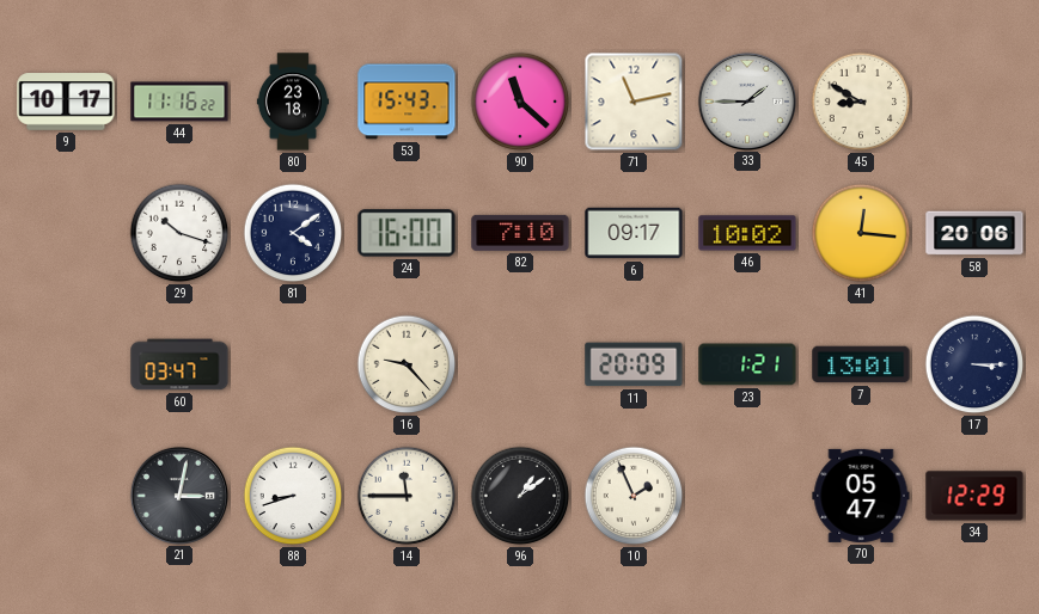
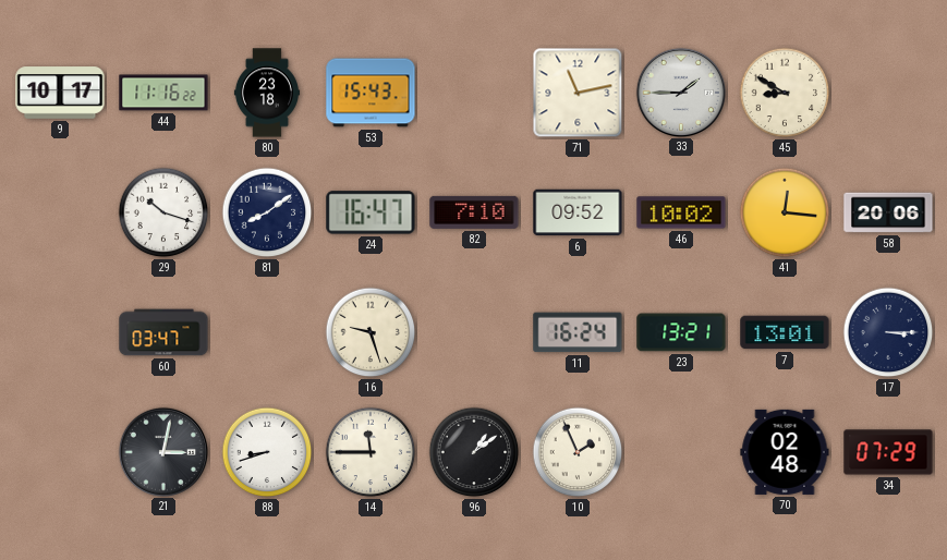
90: 11:22 -> none (520, 102)
81: 4:09 -> 8:09 (267, 212)
24: 16:00 -> 16:47 (371, 212)
6: 09:17 -> 09:52 (578, 212)
16: 9:23 -> 9:27 (371, 332)
11: 20:09 -> 16:24 (578, 332)
23: 1:21 -> 13:21 (681, 332)
70: 05:47 -> 02:48 (785, 452)
34: 12:29 -> 07:29 (888, 452)
